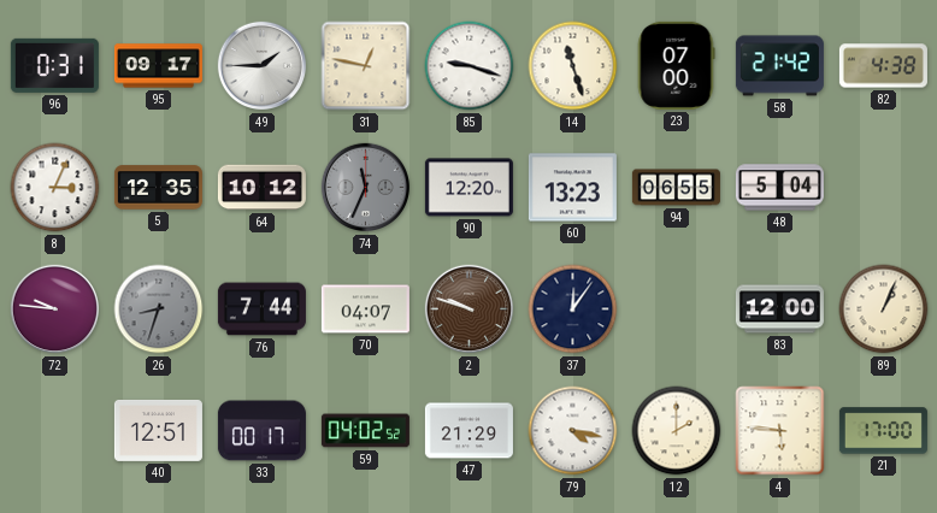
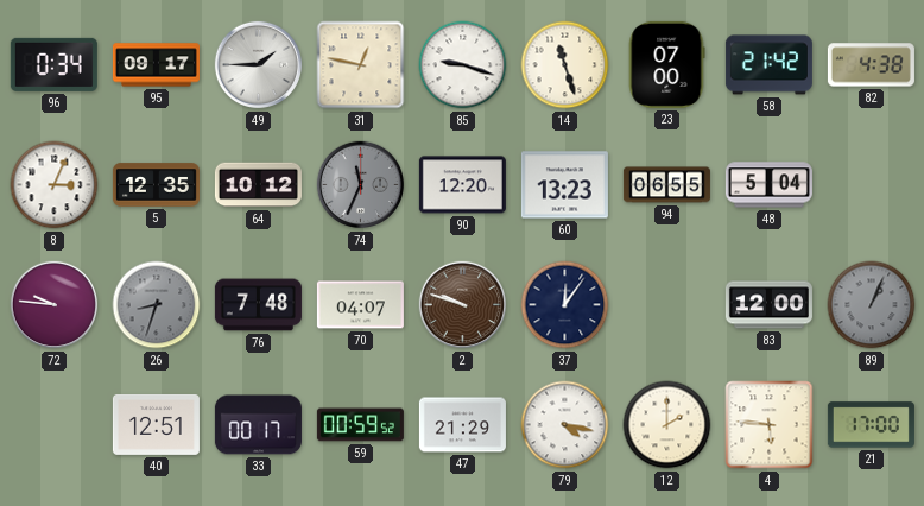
96: 0:31 -> 0:34 (53, 64)
76: 7:44 -> 7:48 (258, 305)
89 dial: cream -> grey (872, 305)
59: 04:02 -> 00:59 (360, 425)
